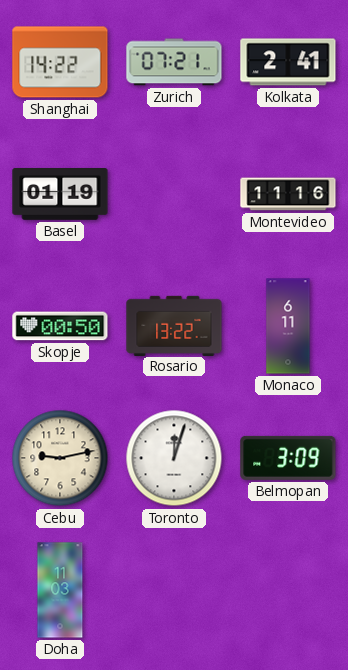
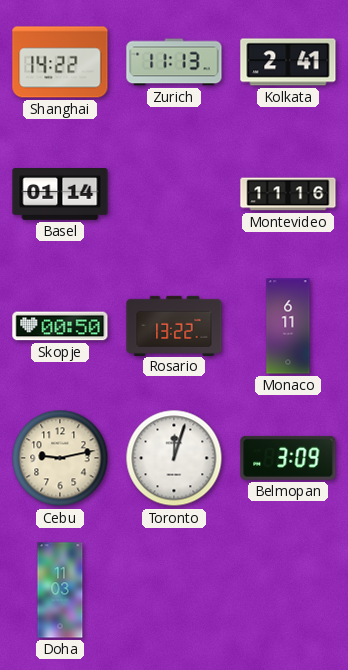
Zurich: 07:21 -> 11:13 (174, 62)
Basel: 01:19 -> 01:14 (60, 195)
